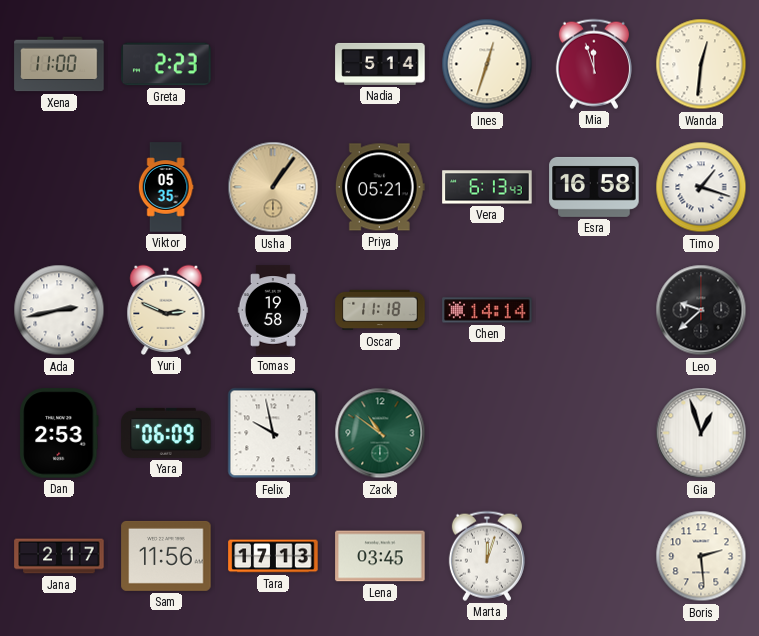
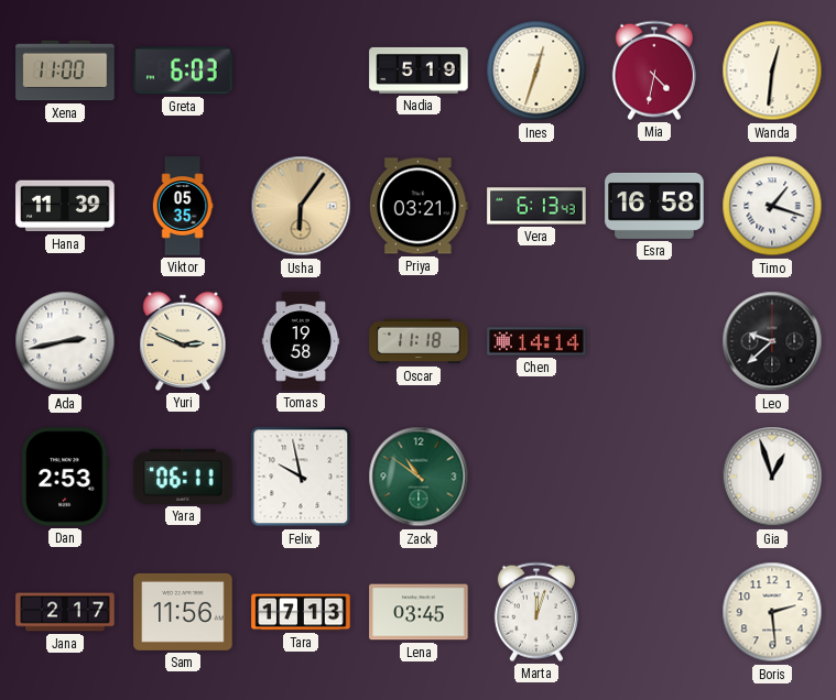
Greta: 2:23 -> 6:03 (183, 70)
Nadia: 5:14 -> 5:19 (419, 70)
Mia: 11:57 -> 4:32 (654, 70)
Hana: none -> 11:39 (65, 206)
Usha: 1:06 -> 6:06 (301, 206)
Priya: 05:21 -> 03:21 (419, 206)
Yara: 06:09 -> 06:11 (183, 477)
